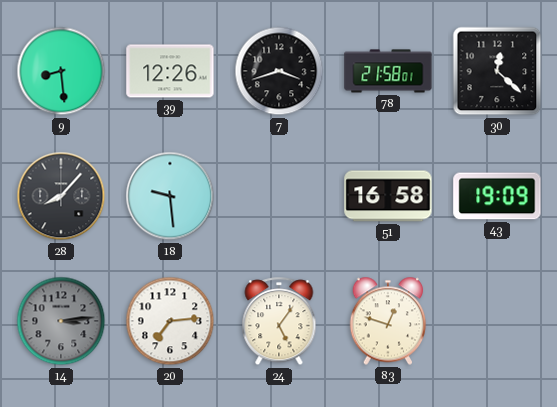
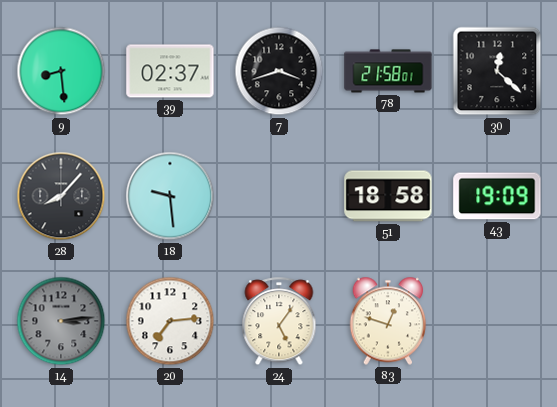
39: 12:26 -> 02:37 (170, 71)
51: 16:58 -> 18:58 (388, 196)
